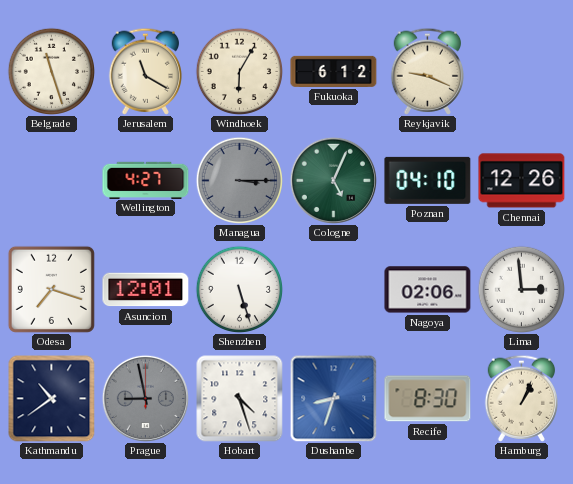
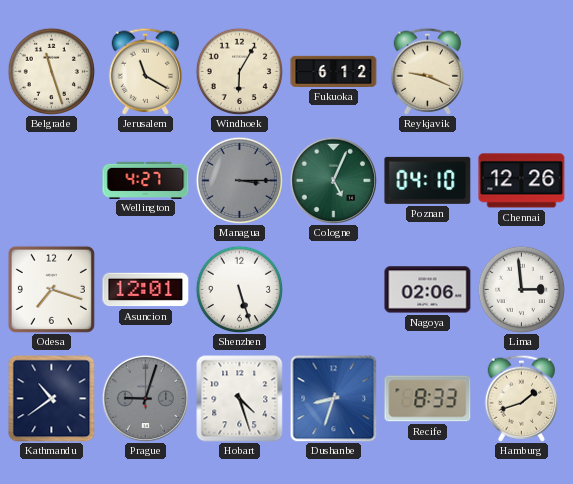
Prague: 8:58 -> 9:03 (145, 398)
Recife: 8:30 -> 8:33 (428, 399)
Hamburg: 1:04 -> 1:42 (522, 398)
